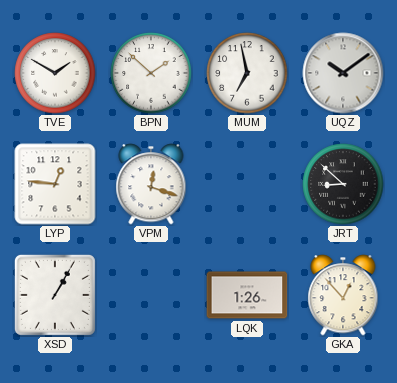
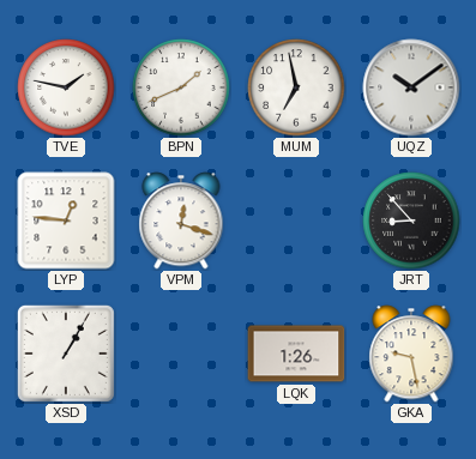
TVE: 1:50 -> 1:47 (66, 87)
BPN: 1:52 -> 1:41 (181, 87)
JRT: 8:52 -> 8:53 (411, 221)
GKA: 12:53 -> 9:28 (411, 354)
